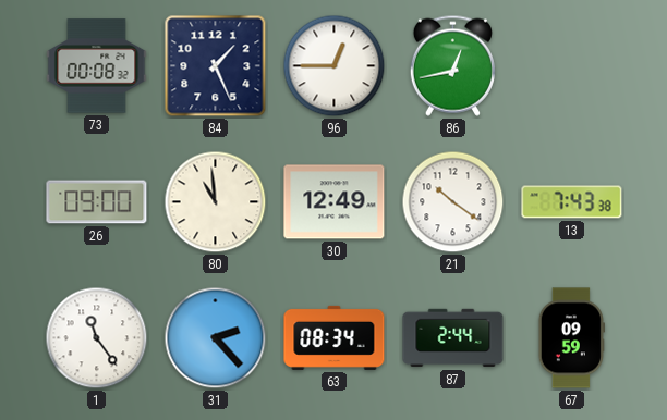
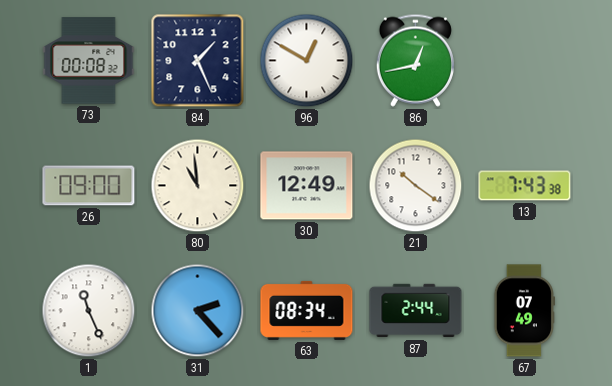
96: 12:45 -> 12:50 (307, 61)
1: 11:24 -> 11:26 (89, 311)
67: 09:59 -> 07:49 (524, 311)
